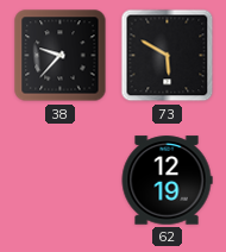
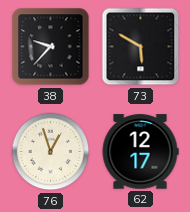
76: none -> 12:57 (51, 152)
62: 12:19 -> 12:17 (140, 152)
